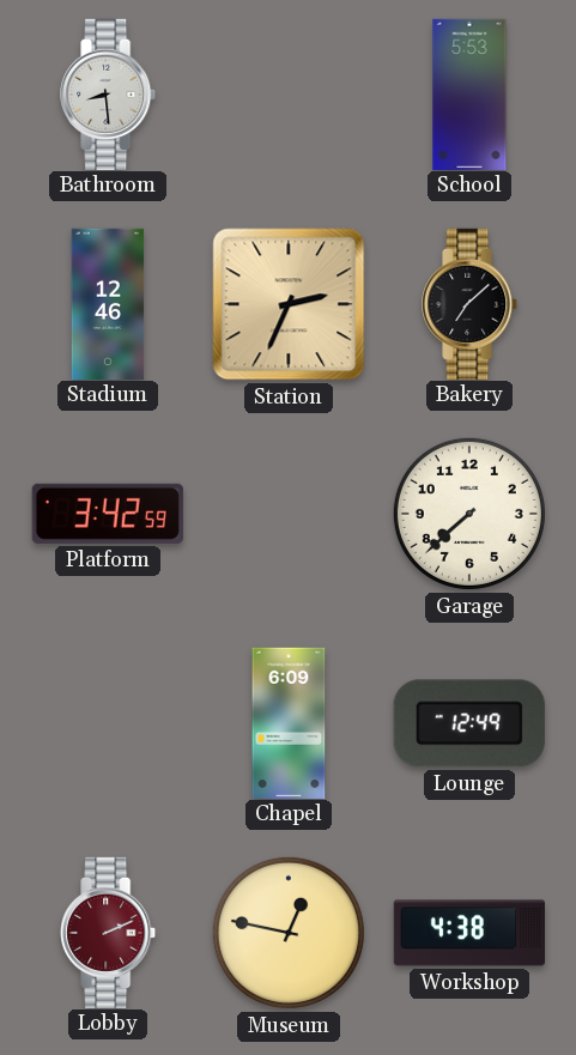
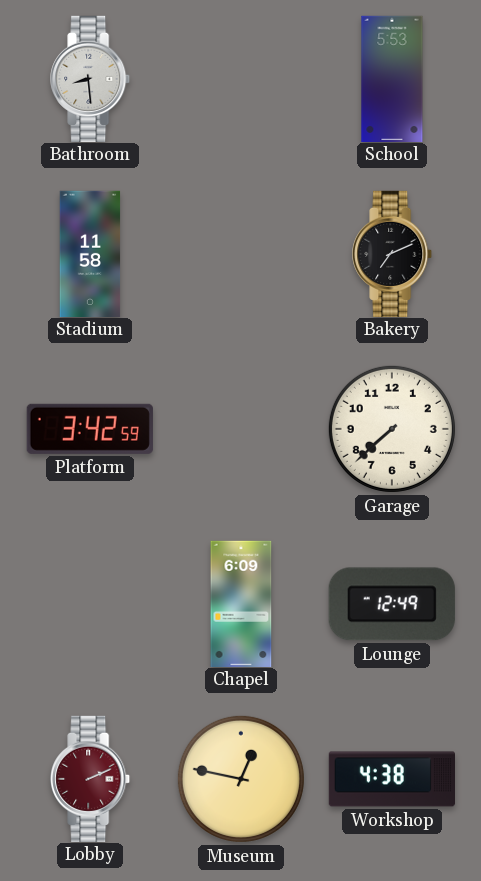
Stadium: 12:46 -> 11:58 (90, 253)
Station: 2:34 -> none (289, 304)
Bakery: 7:08 -> 7:11 (393, 253)
